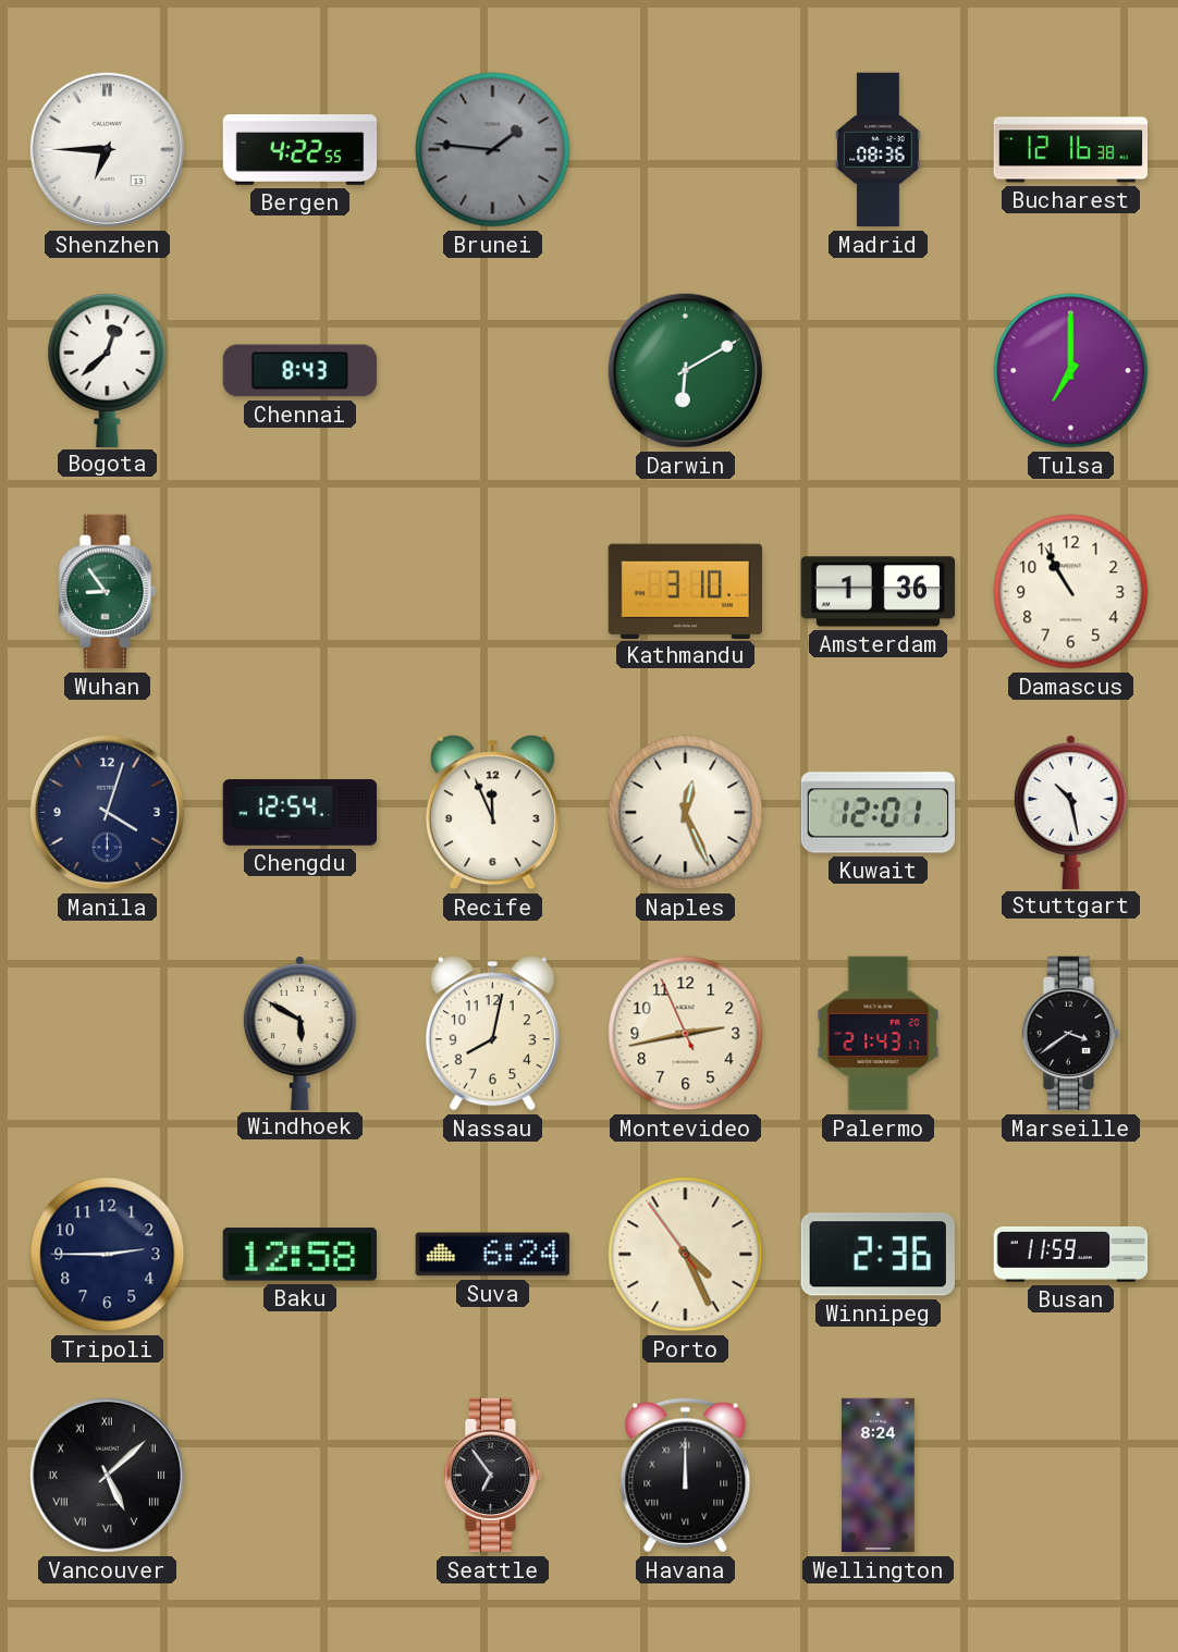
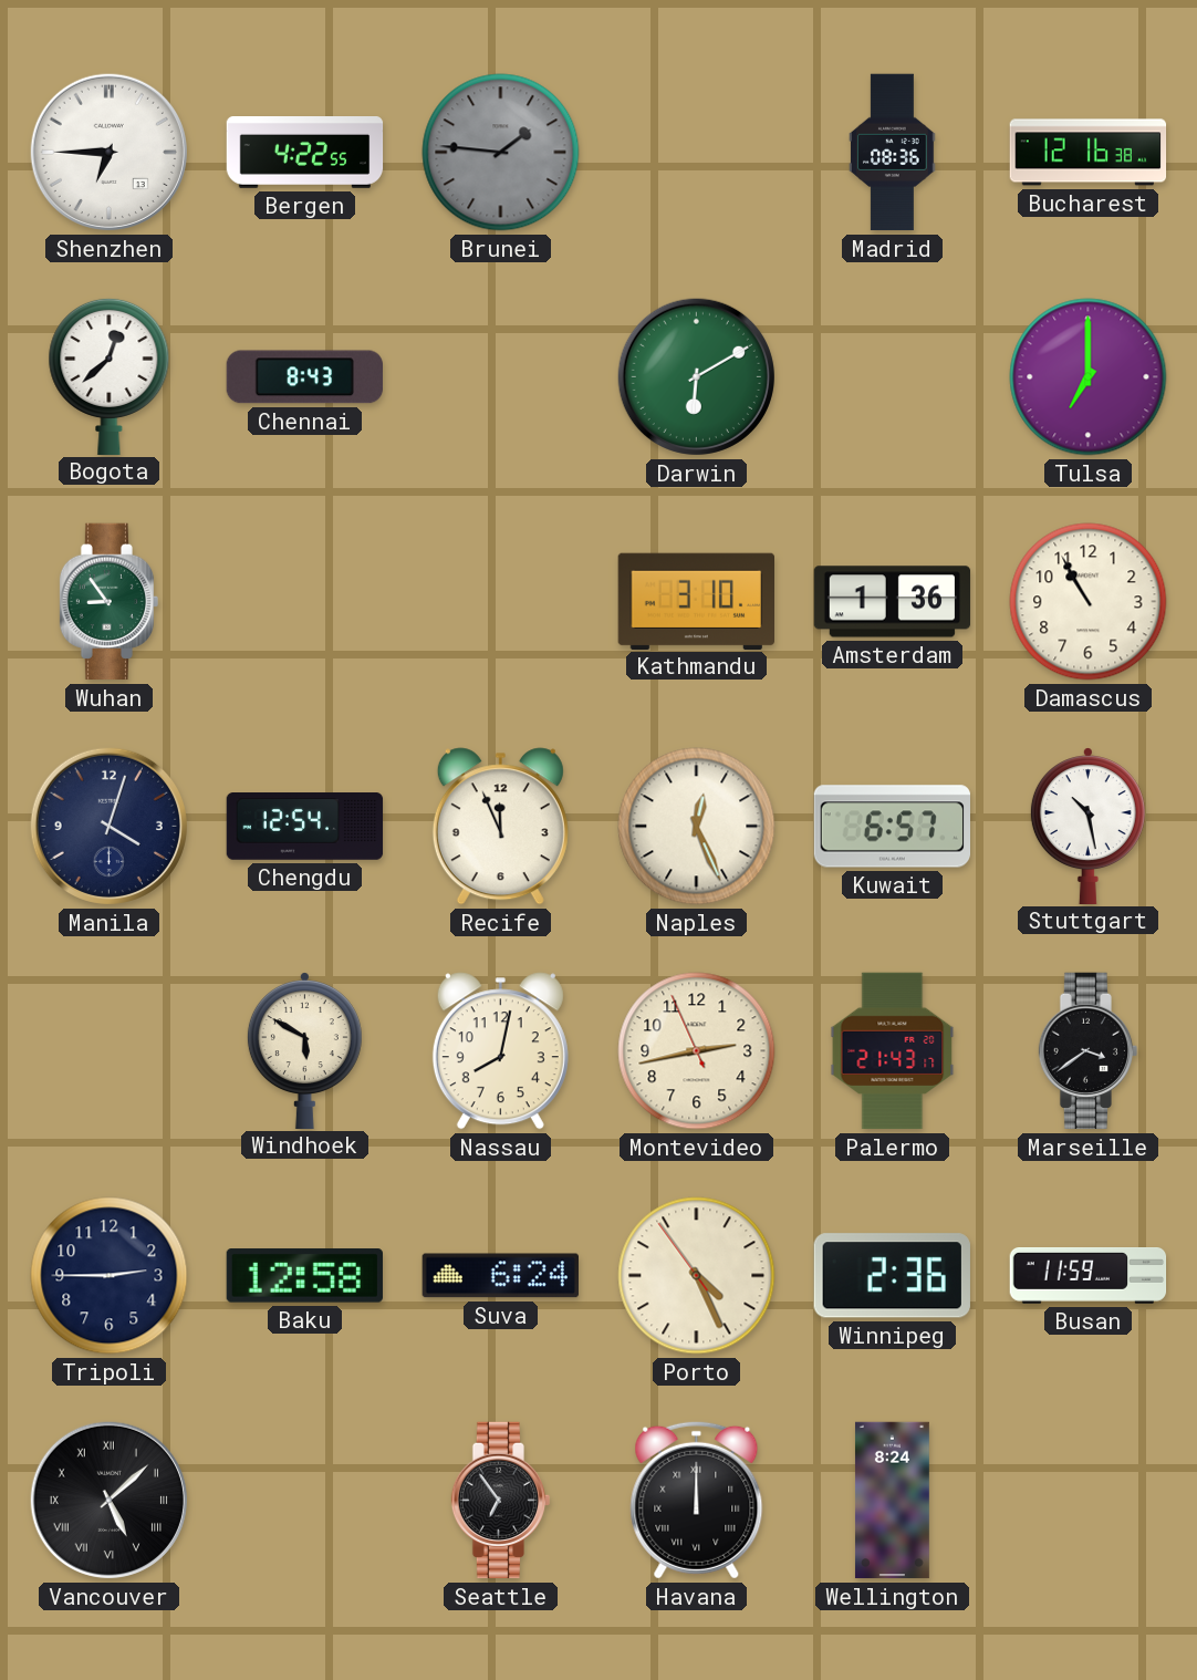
Kuwait: 12:01 -> 6:57 (892, 827)
